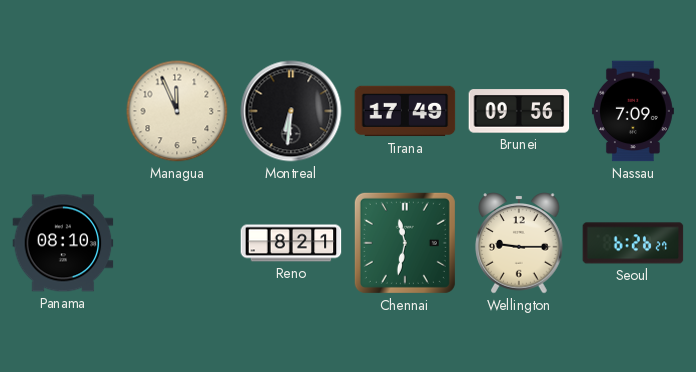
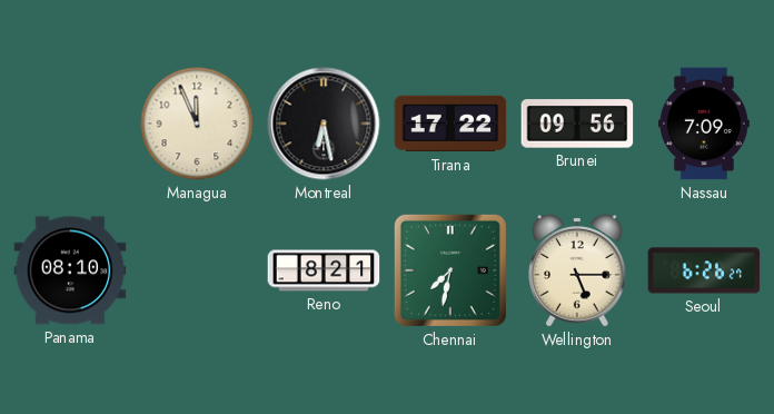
Montreal: 6:31 -> 6:28 (324, 124)
Tirana: 17:49 -> 17:22 (450, 124)
Chennai: 11:32 -> 7:32 (450, 270)
Wellington: 9:15 -> 5:15 (577, 270)
